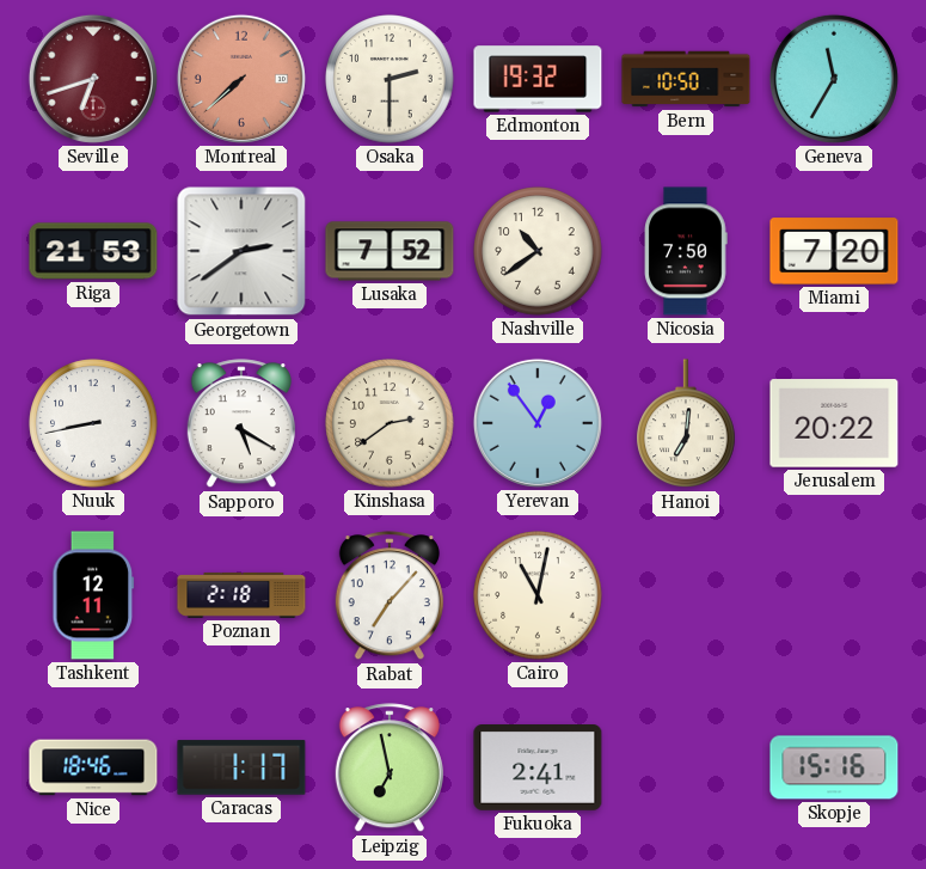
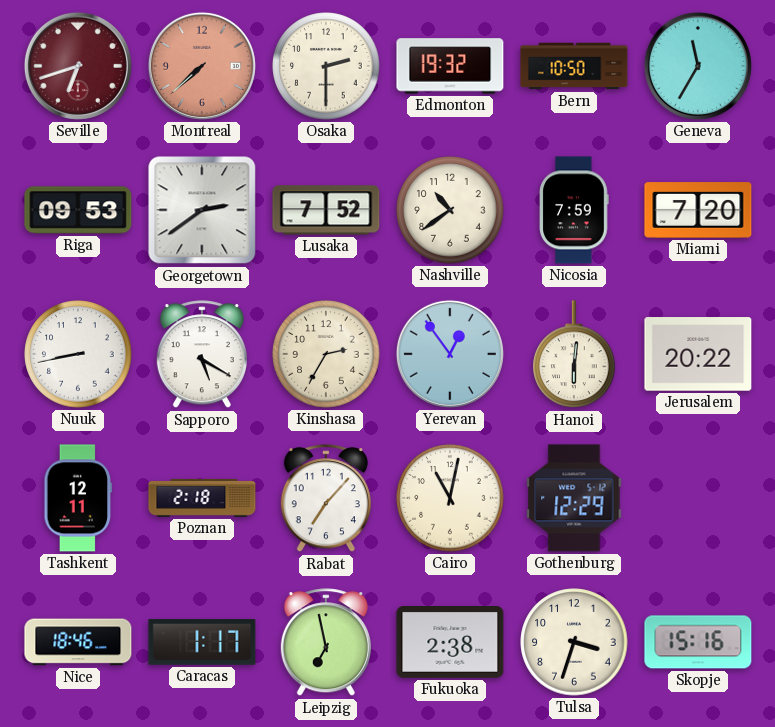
Riga: 21:53 -> 09:53 (78, 210)
Nicosia: 7:50 -> 7:59 (574, 210)
Kinshasa: 2:39 -> 2:35 (326, 354)
Hanoi: 7:01 -> 6:01 (574, 355)
Gothenburg: none -> 12:29 (574, 498)
Fukuoka: 2:41 -> 2:38 (450, 643)
Tulsa: none -> 3:33 (574, 642)
